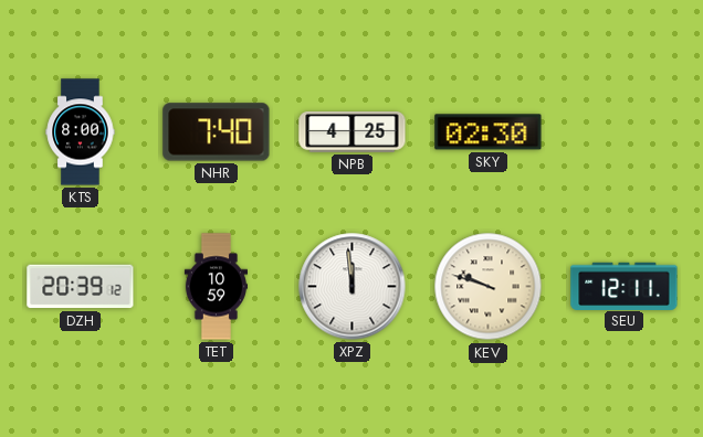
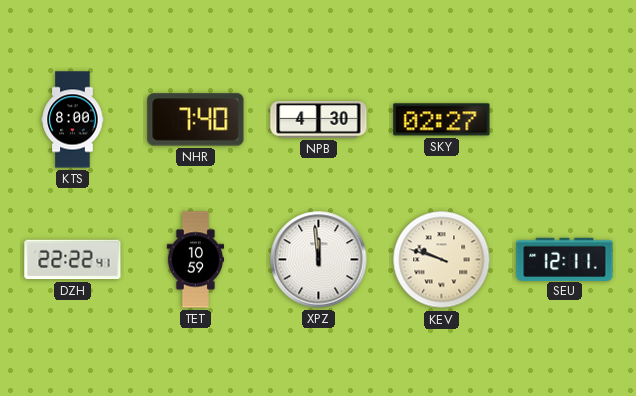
NPB: 4:25 -> 4:30 (319, 120)
SKY: 02:30 -> 02:27 (442, 120)
DZH: 20:39 -> 22:22 (73, 260)
